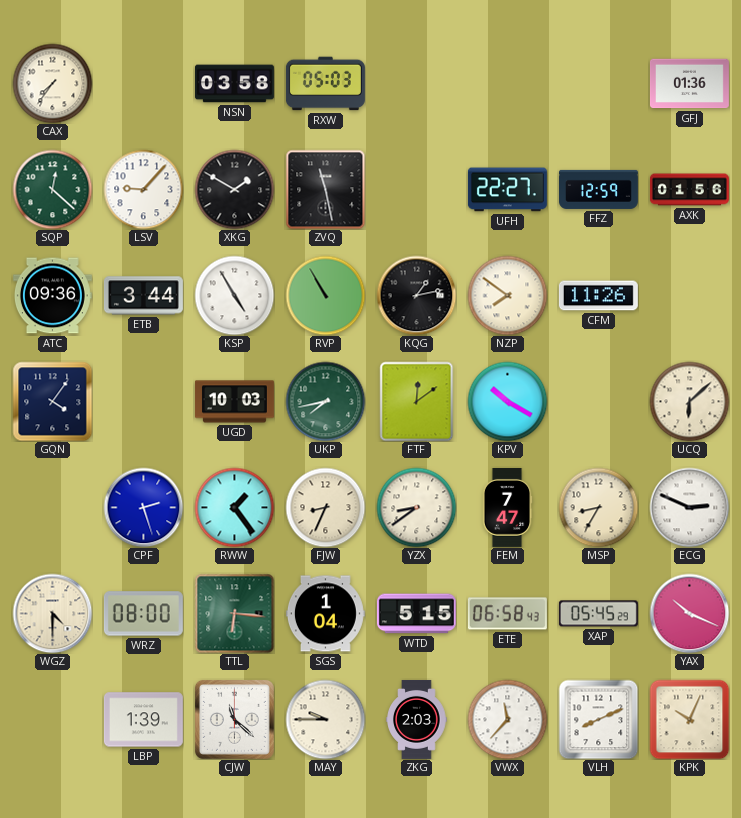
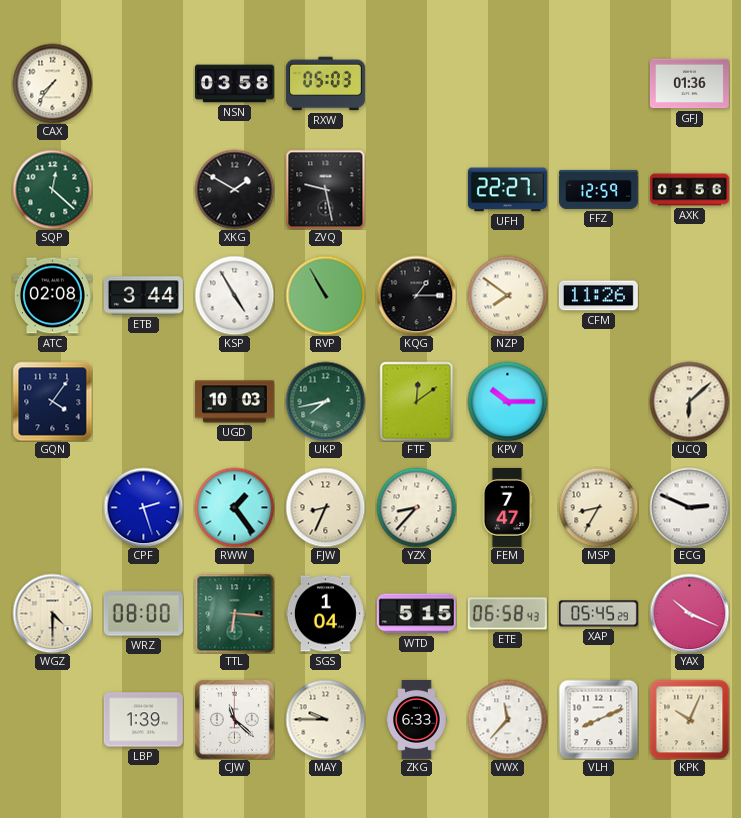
LSV: 9:07 -> none (143, 189)
ZVQ: 11:28 -> 9:28 (325, 189)
ATC: 09:36 -> 02:08 (52, 296)
KQG: 1:13 -> 1:15 (416, 295)
KPV: 10:20 -> 10:15 (507, 401)
YZX: 8:39 -> 8:37 (416, 507)
ZKG: 2:03 -> 6:33 (417, 719)
